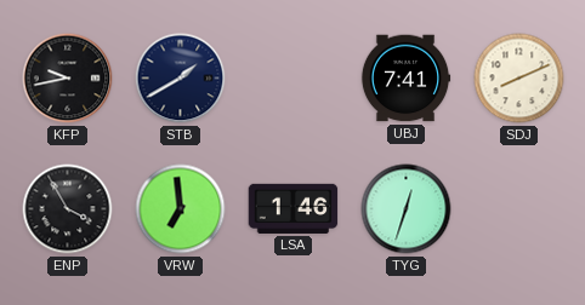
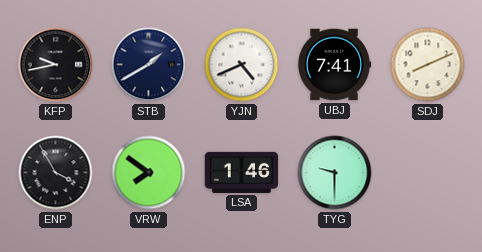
YJN: none -> 4:41 (242, 65)
VRW: 6:59 -> 7:51 (149, 173)
TYG: 12:33 -> 9:30 (335, 173)
